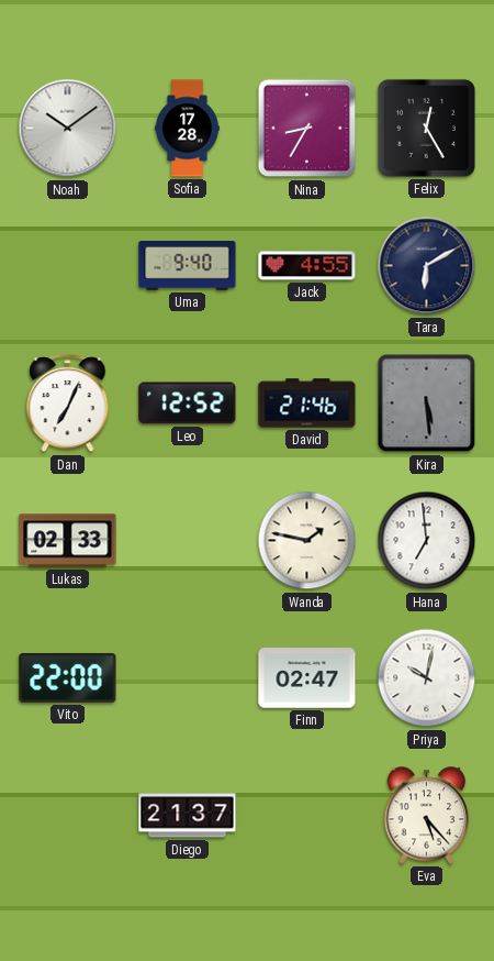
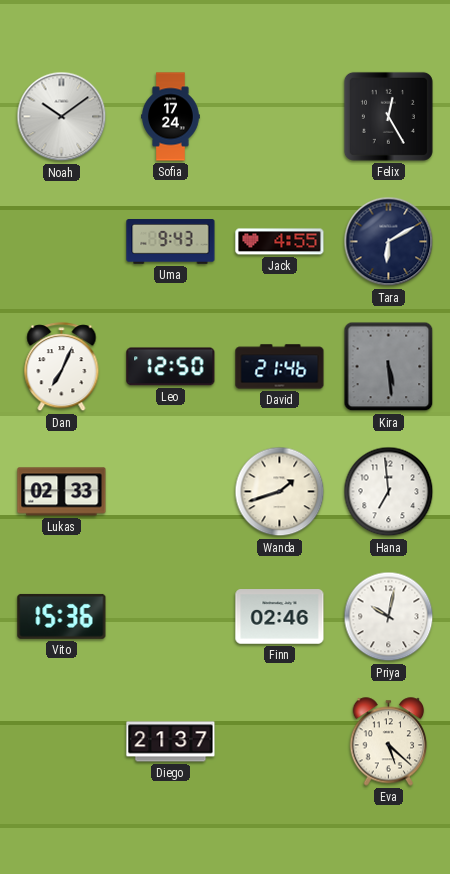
Sofia: 17:28 -> 17:24 (171, 117)
Nina: 8:35 -> none (307, 129)
Uma: 9:40 -> 9:43 (171, 242)
Leo: 12:52 -> 12:50 (171, 367)
Wanda: 1:47 -> 1:42 (280, 492)
Vito: 22:00 -> 15:36 (62, 616)
Finn: 02:47 -> 02:46 (280, 617)
Eva: 5:23 -> 5:22 (389, 742)
